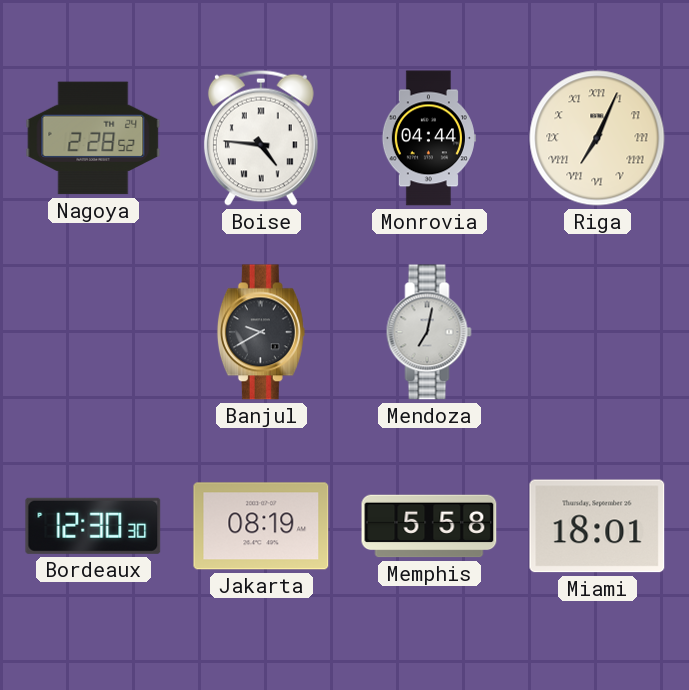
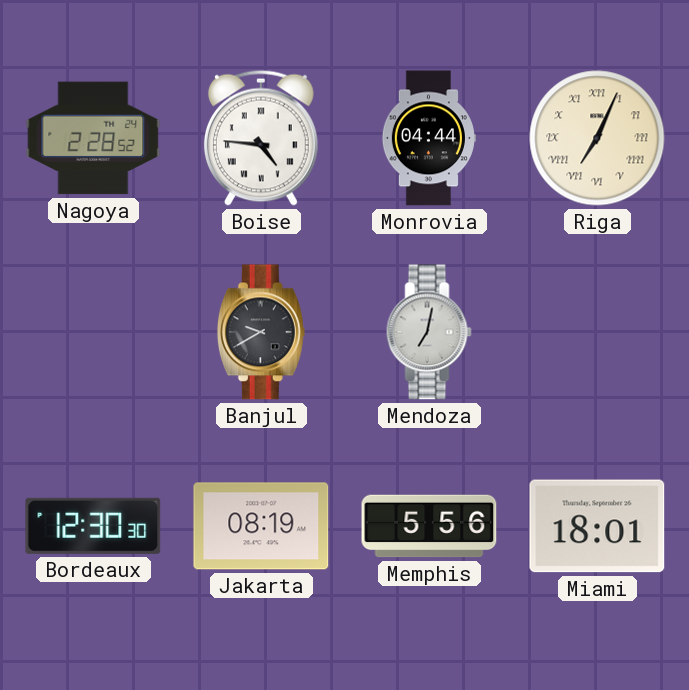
Memphis: 5:58 -> 5:56 (429, 526)
